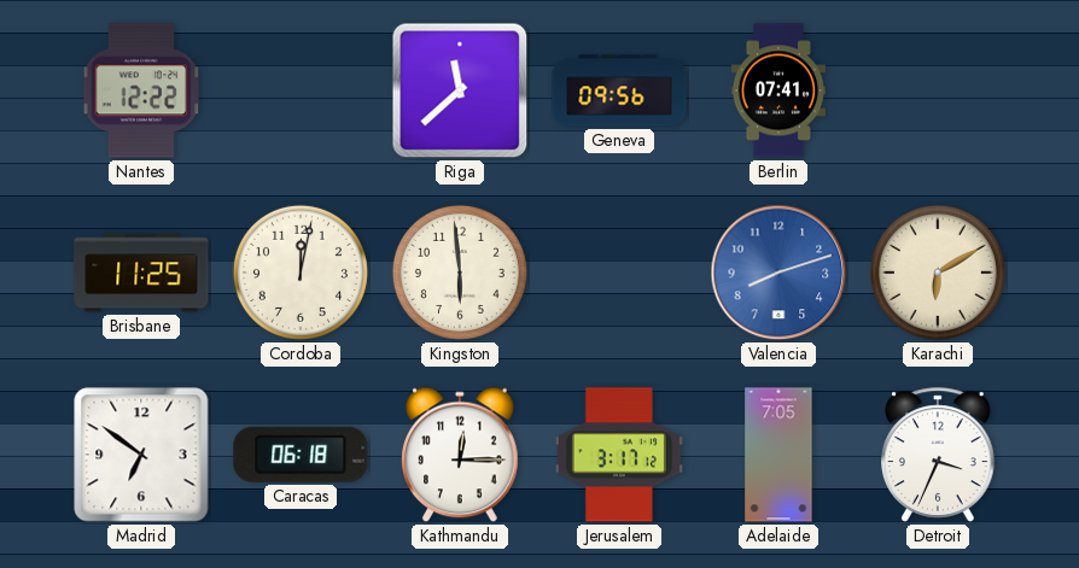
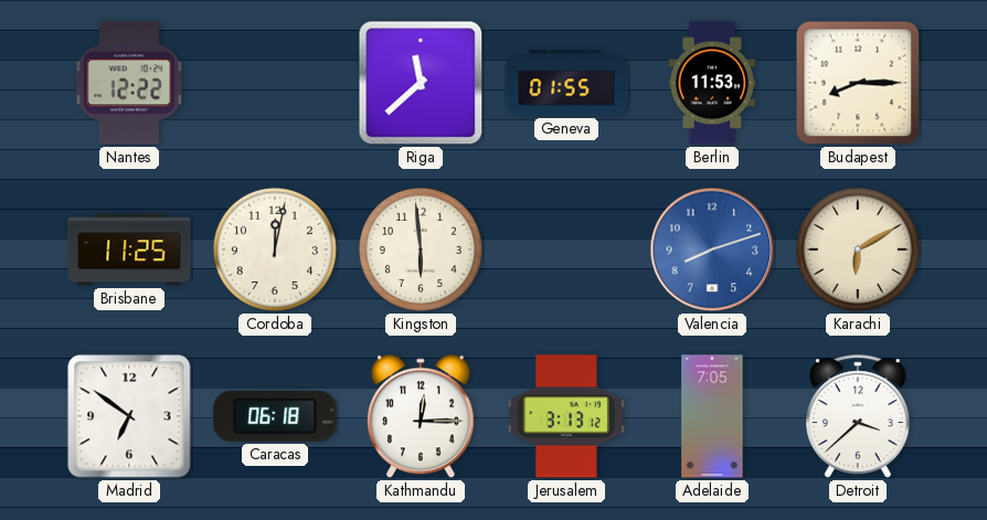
Geneva: 09:56 -> 01:55 (566, 83)
Berlin: 07:41 -> 11:53 (712, 83)
Budapest: none -> 8:15 (858, 83)
Jerusalem: 3:17 -> 3:13 (566, 416)
Detroit: 3:34 -> 3:38 (858, 416)
